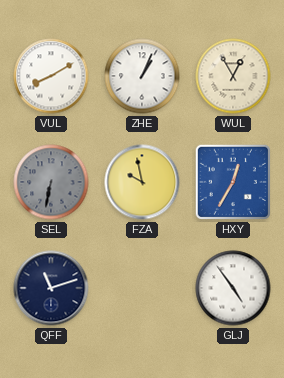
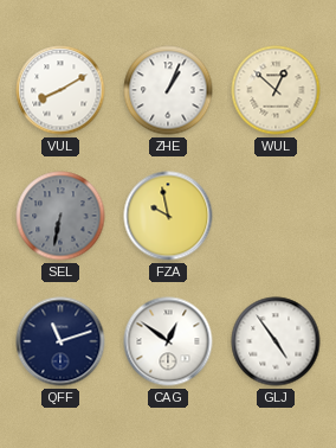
WUL: 12:55 -> 12:52 (276, 90)
HXY: 12:35 -> none (233, 182)
CAG: none -> 12:51 (168, 341)
